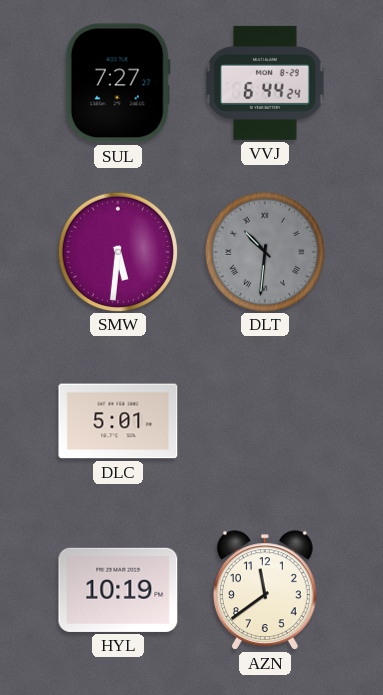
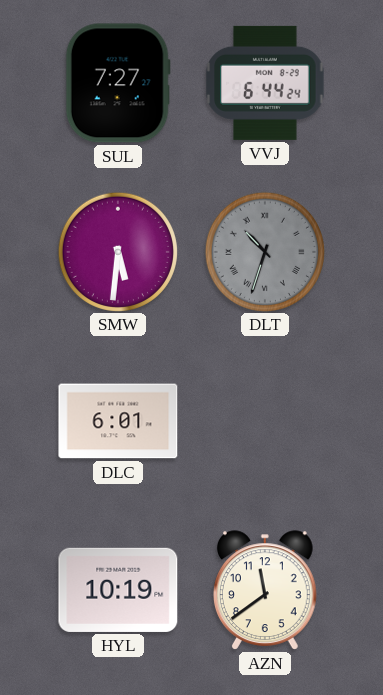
DLT: 10:31 -> 10:33 (264, 251)
DLC: 5:01 -> 6:01 (118, 421)
